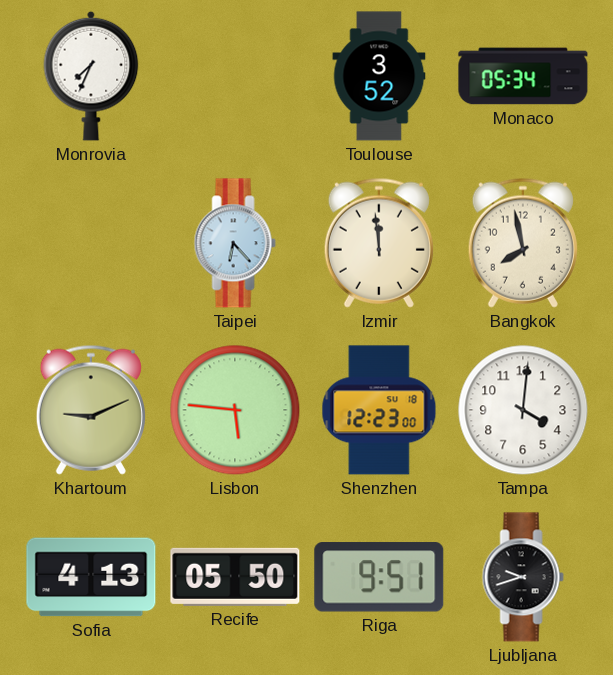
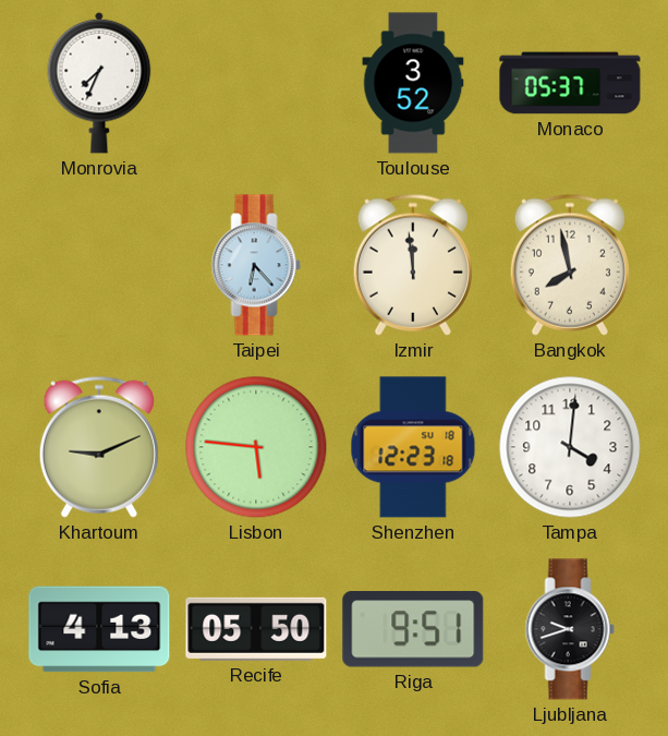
Monaco: 05:34 -> 05:37 (570, 83)
Shenzhen: 12:23:00 -> 12:23:18 (413, 447)
